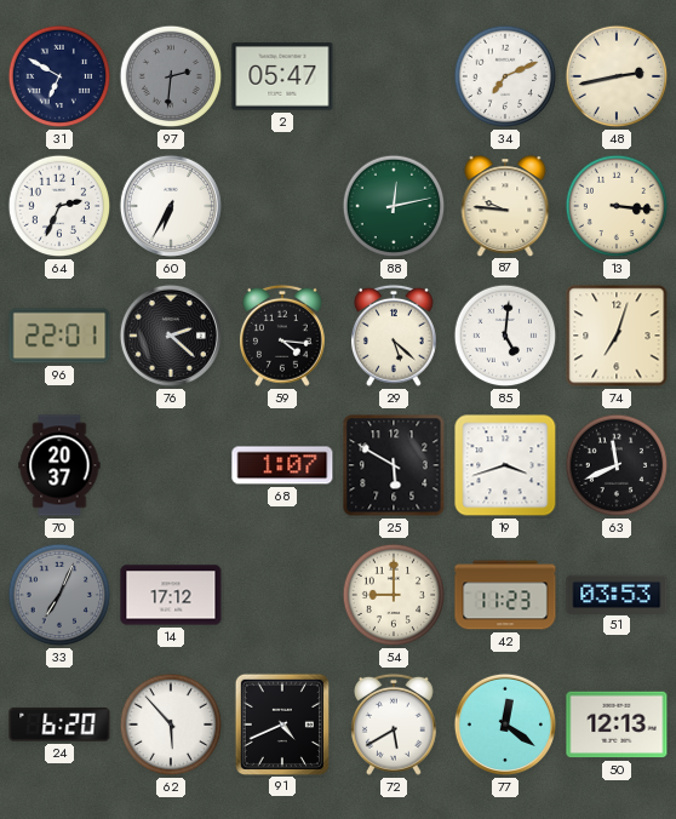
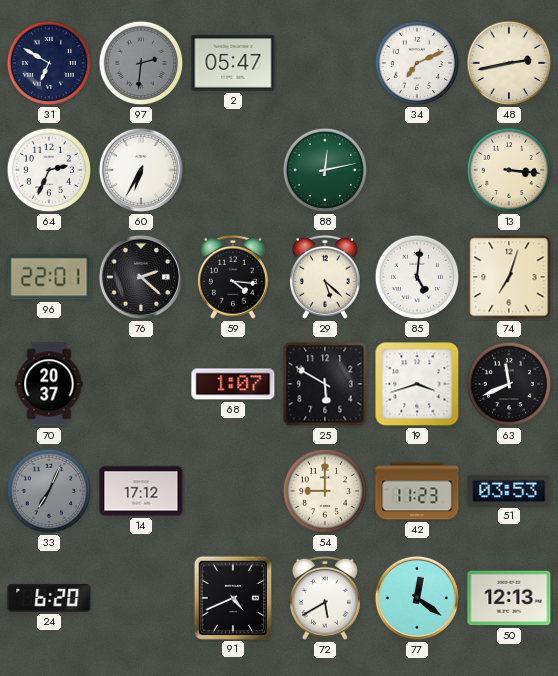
87: 9:46 -> none (505, 206)
62: 5:53 -> none (171, 724)
